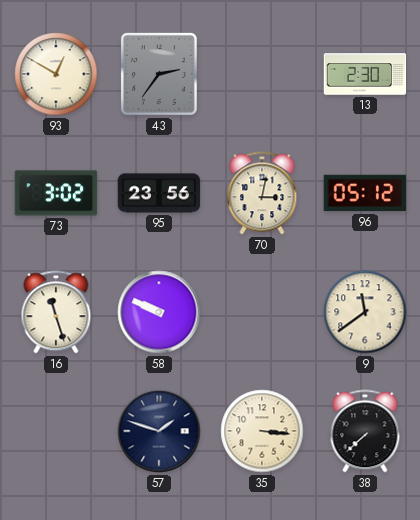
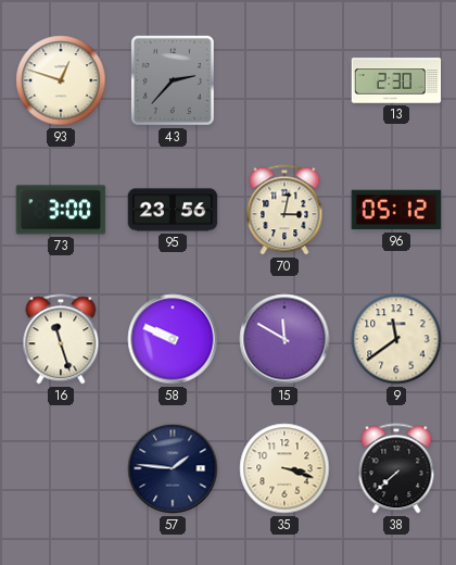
93: 12:50 -> 12:48 (61, 80)
43: 2:36 -> 2:37 (173, 80)
73: 3:02 -> 3:00 (61, 210)
15: none -> 11:50 (284, 339)
57: 1:48 -> 1:46 (173, 468)
35: 3:16 -> 3:18 (284, 468)
